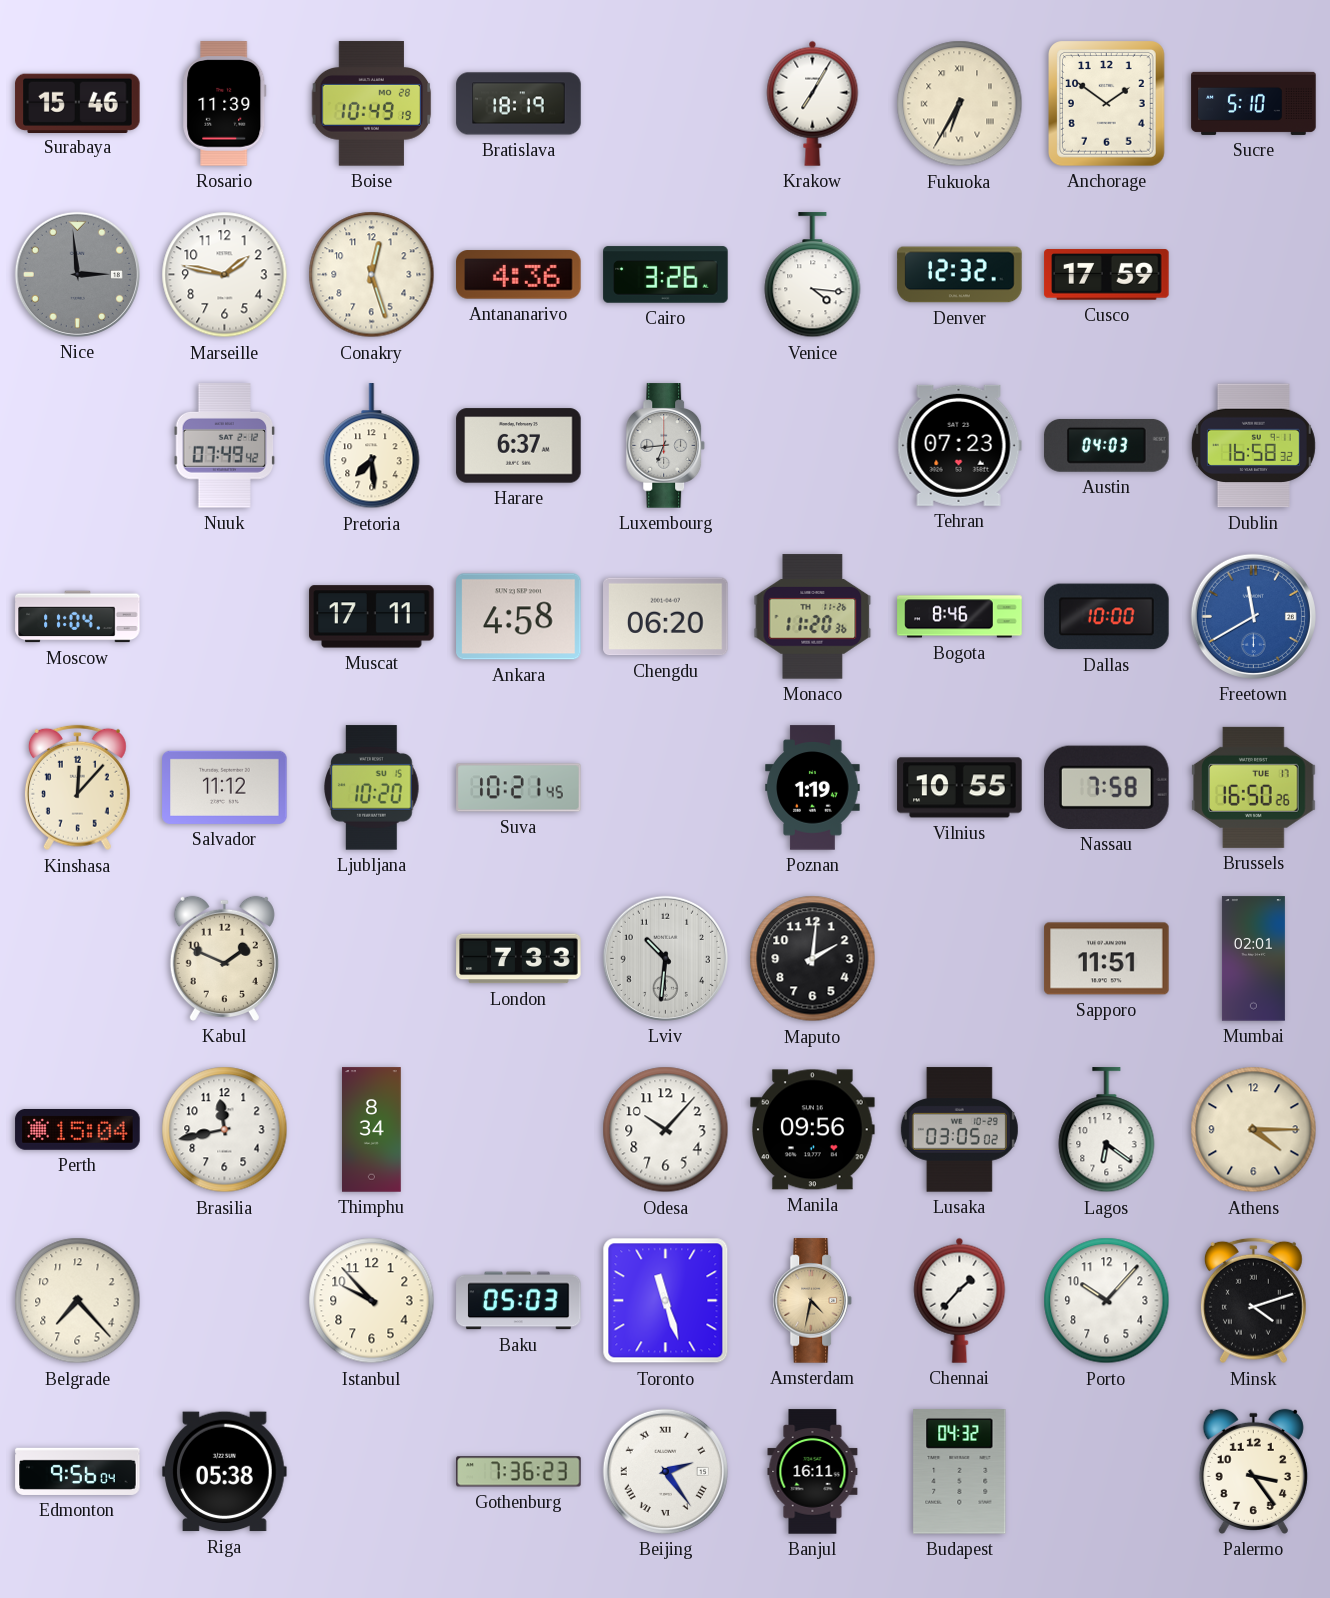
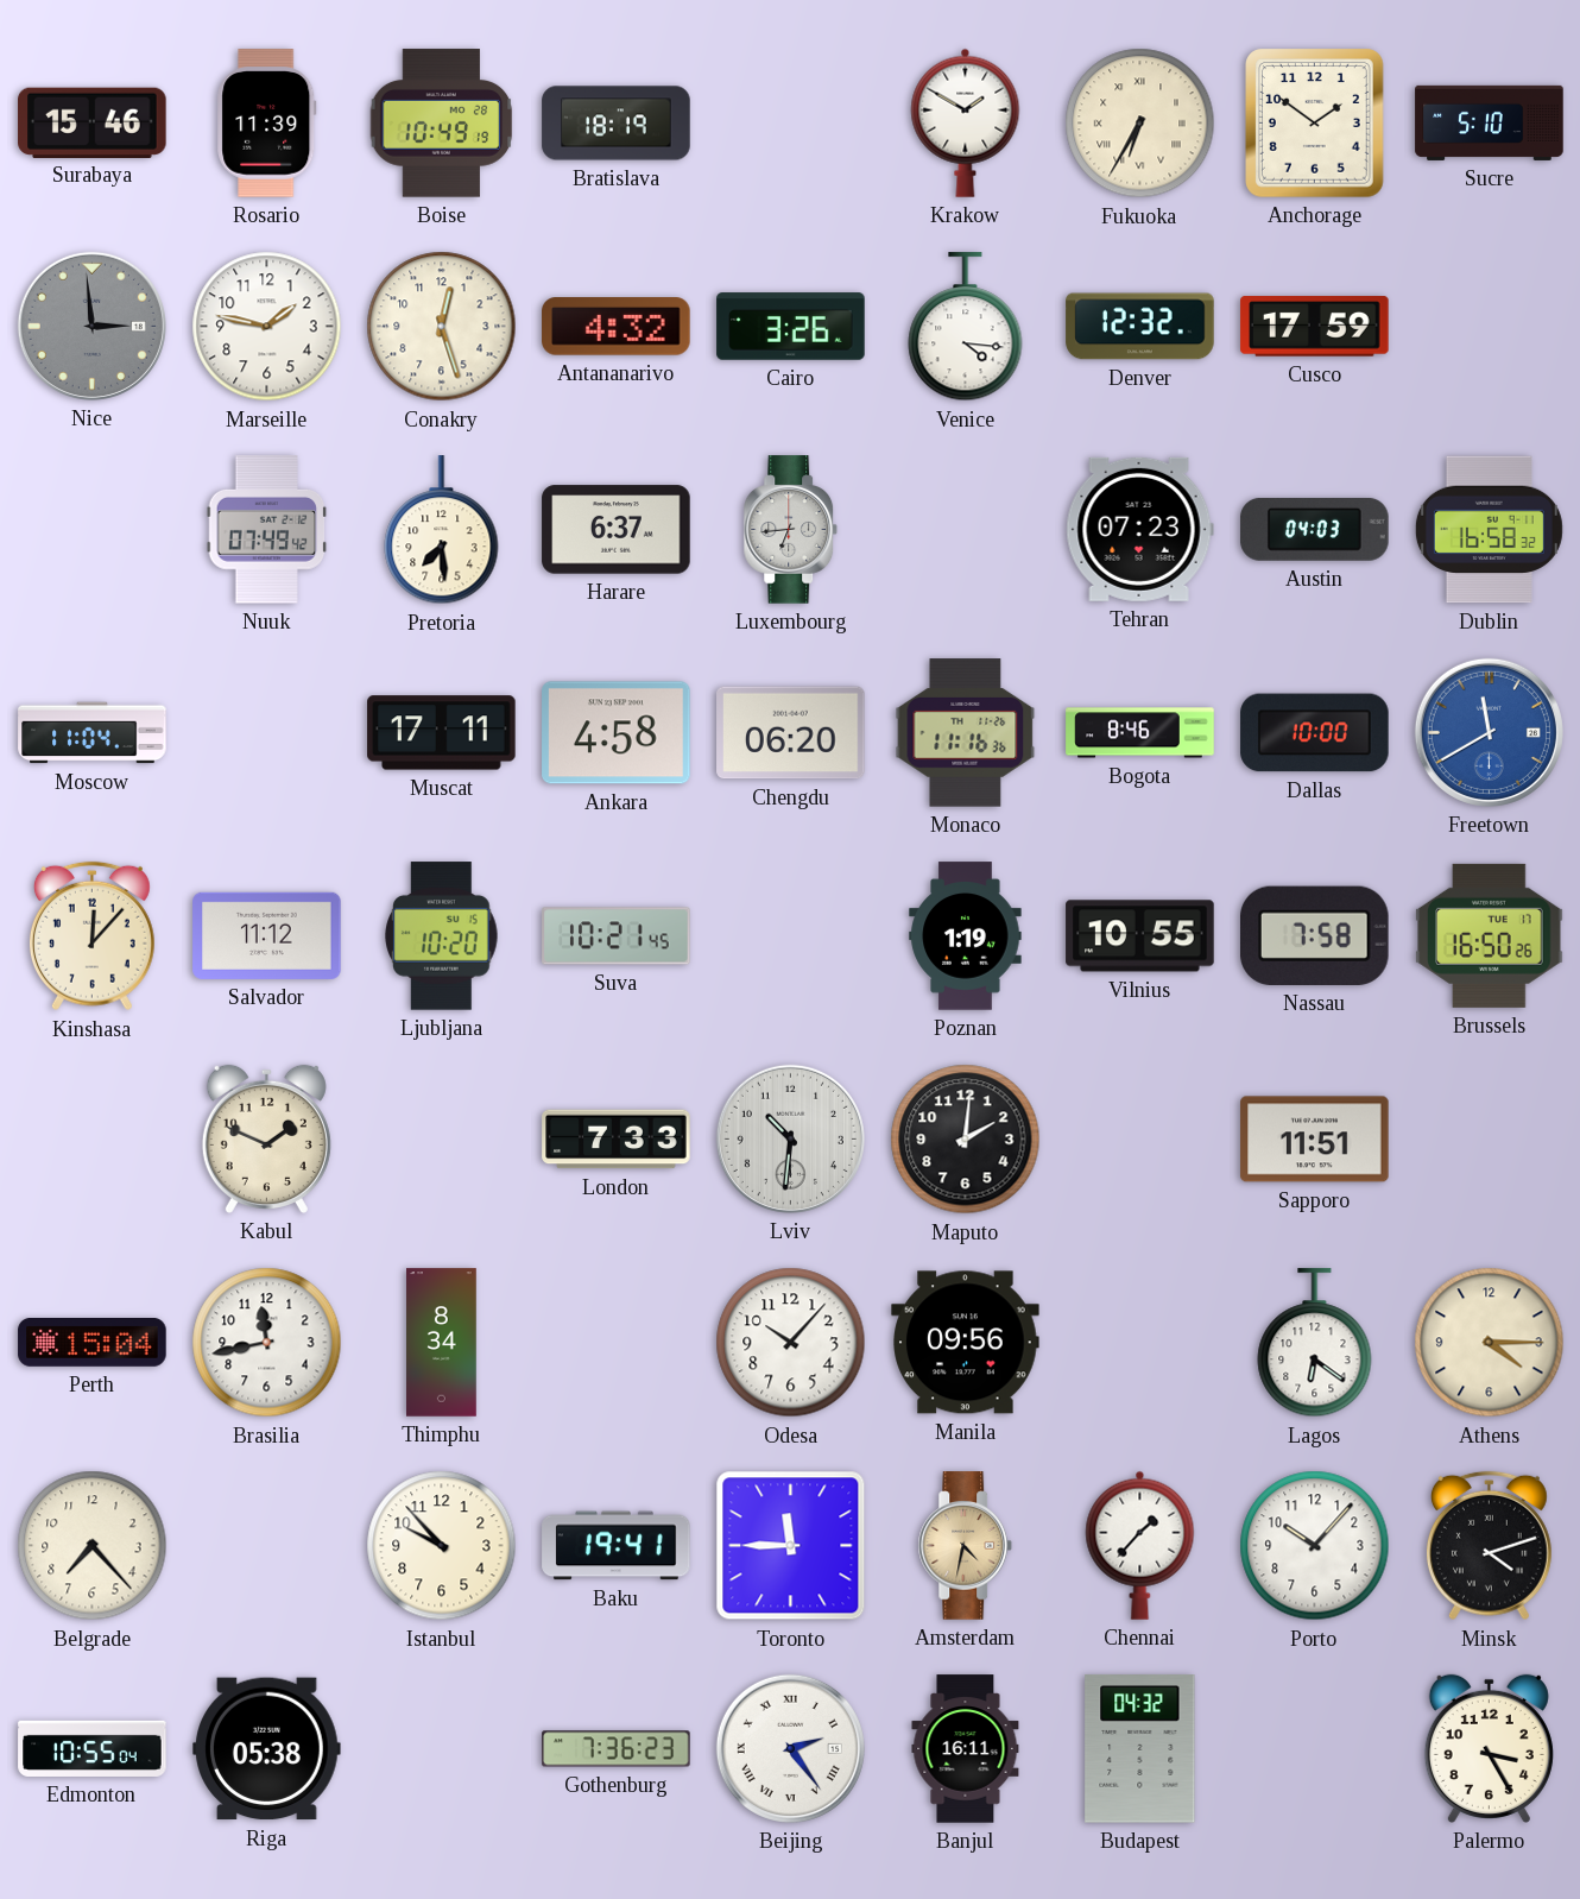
Krakow: 7:05 -> 1:50 (966, 122)
Antananarivo: 4:36 -> 4:32 (617, 327)
Monaco: 11:20 -> 11:16 (966, 733)
Mumbai: 02:01 -> none (1253, 959)
Lusaka: 03:05 -> none (959, 1130)
Baku: 05:03 -> 19:41 (617, 1546)
Toronto: 11:27 -> 11:45 (791, 1546)
Edmonton: 9:56 -> 10:55 (93, 1748)
Palermo: 3:24 -> 3:25 (1489, 1748)
